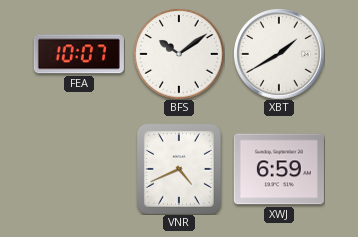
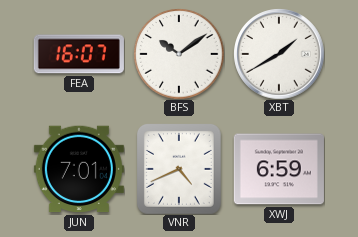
FEA: 10:07 -> 16:07 (79, 54)
JUN: none -> 7:01 (79, 169)
